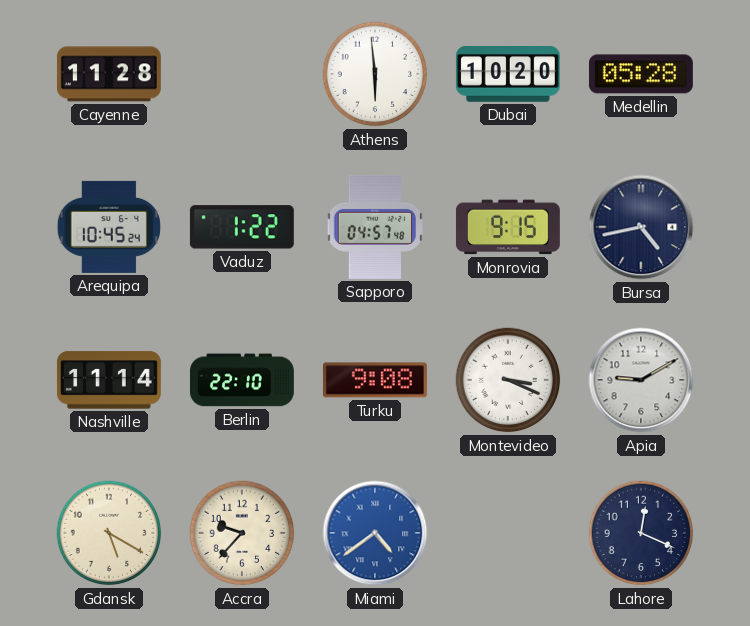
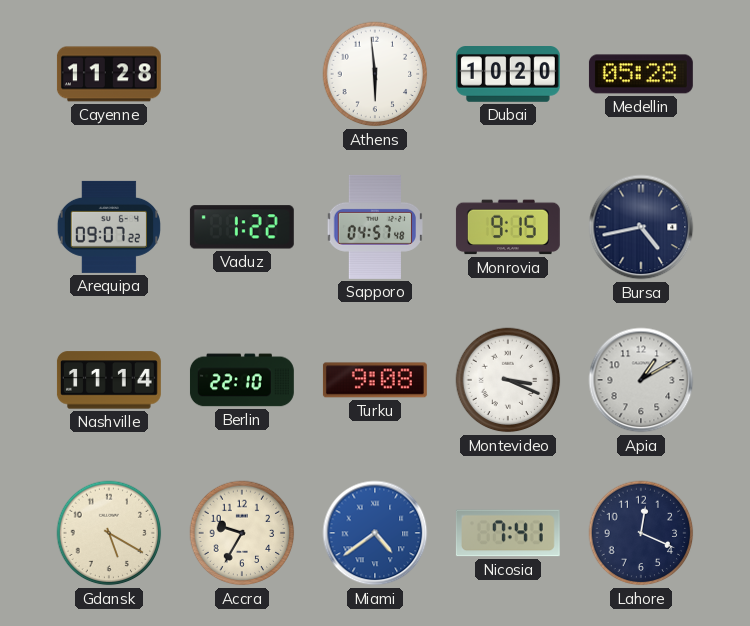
Arequipa: 10:45 -> 09:07 (109, 227)
Apia: 9:10 -> 1:10 (641, 380)
Accra: 9:37 -> 9:35 (242, 533)
Nicosia: none -> 7:41 (508, 533)
